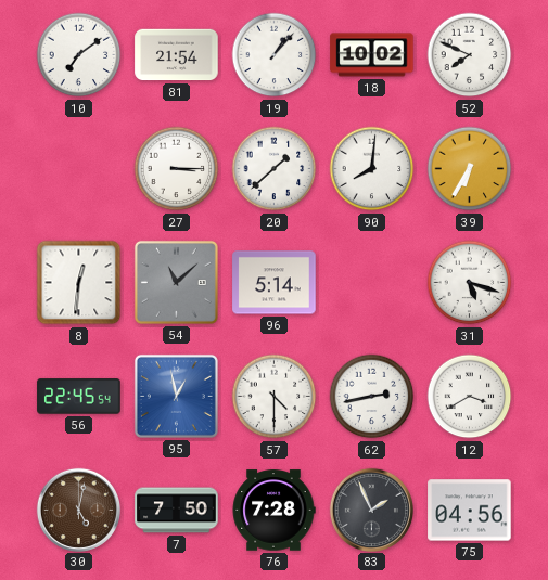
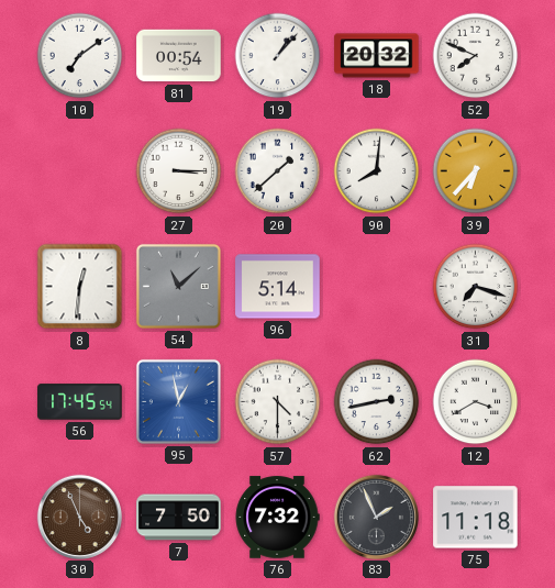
81: 21:54 -> 00:54 (179, 56)
18: 10:02 -> 20:32 (377, 56)
39: 6:35 -> 6:37 (476, 171)
31: 5:18 -> 7:18 (476, 287)
56: 22:45 -> 17:45 (80, 402)
30: 5:02 -> 4:56 (79, 517)
76: 7:28 -> 7:32 (277, 518)
75: 04:56 -> 11:18 (476, 518)
